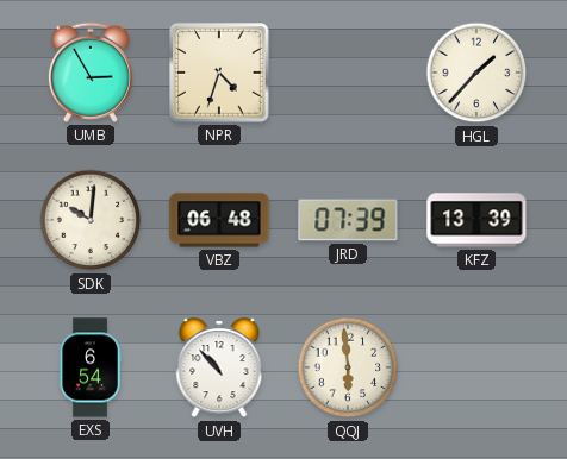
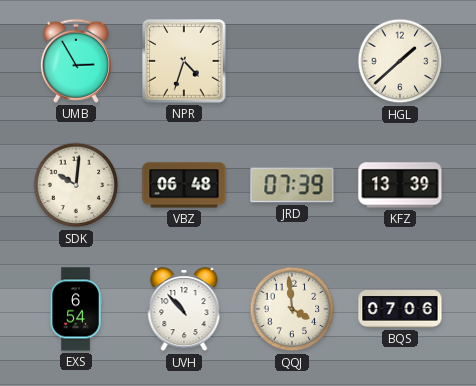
HGL: 1:37 -> 1:38 (400, 61)
QQJ: 5:59 -> 3:59 (292, 309)
BQS: none -> 07:06 (400, 309)
